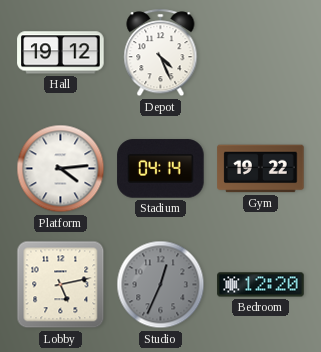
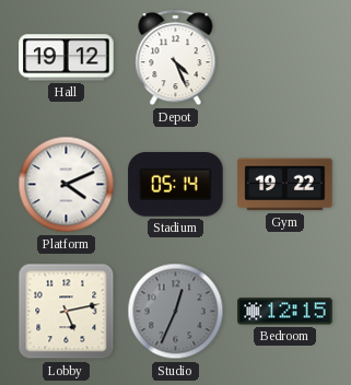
Platform: 4:14 -> 4:11 (67, 185)
Stadium: 04:14 -> 05:14 (176, 185)
Bedroom: 12:20 -> 12:15 (285, 312)
